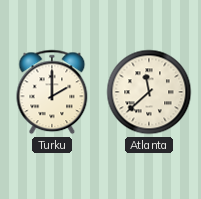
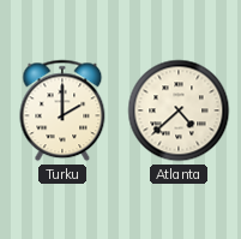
Atlanta: 11:38 -> 4:38 (179, 110)
